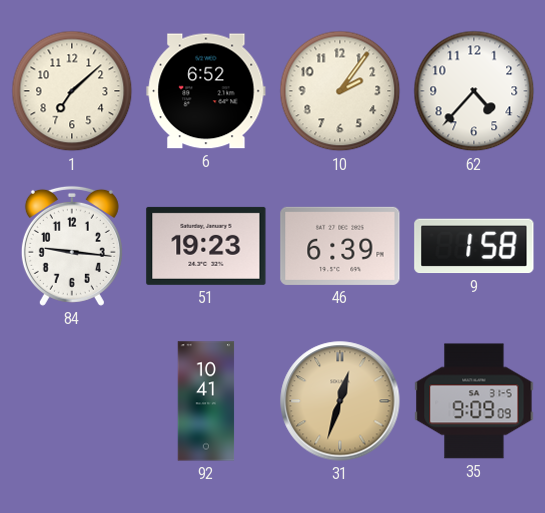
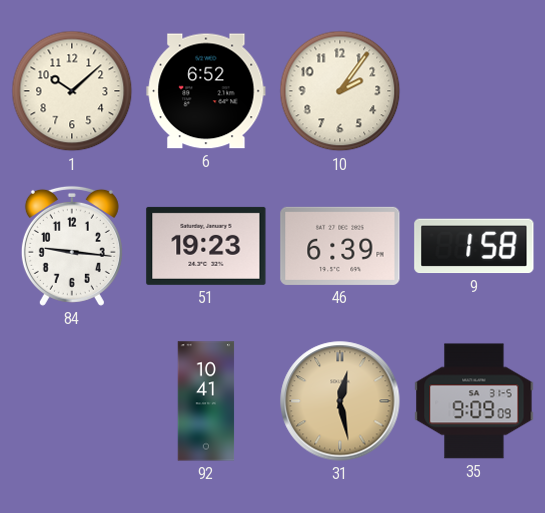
1: 7:08 -> 10:08 (72, 91)
62: 4:37 -> none (474, 91)
31: 12:33 -> 12:28 (340, 401)
